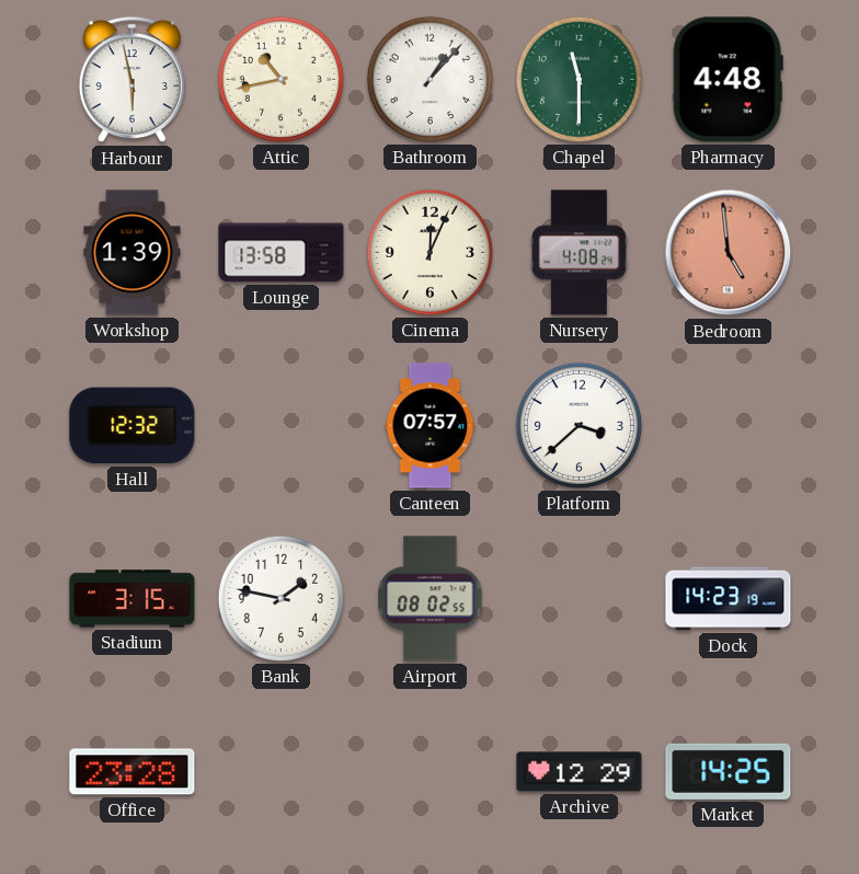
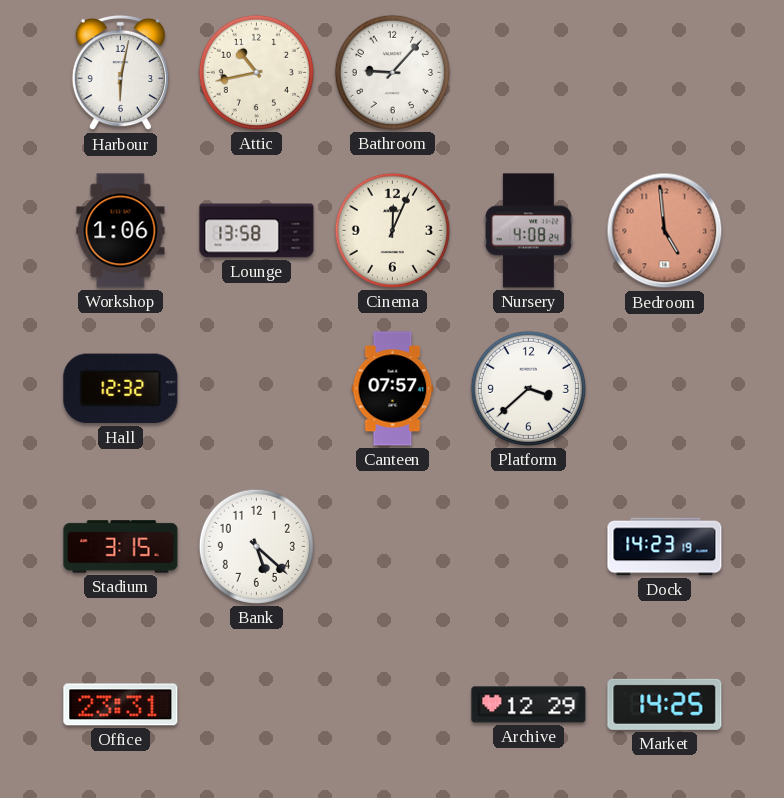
Harbour: 5:58 -> 6:02 (120, 73)
Bathroom: 1:07 -> 9:07 (392, 72)
Chapel: 11:30 -> none (579, 79)
Pharmacy: 4:48 -> none (728, 80)
Workshop: 1:39 -> 1:06 (121, 231)
Bank: 1:47 -> 5:22 (256, 546)
Airport: 08:02 -> none (431, 599)
Office: 23:28 -> 23:31 (121, 705)
